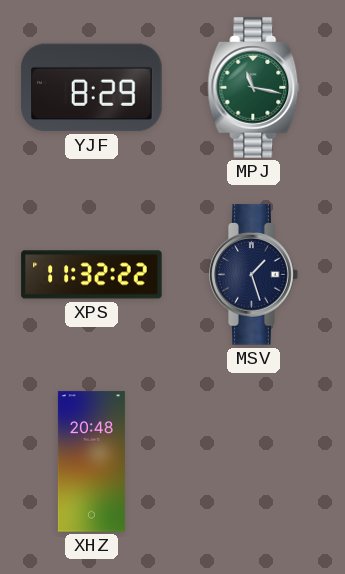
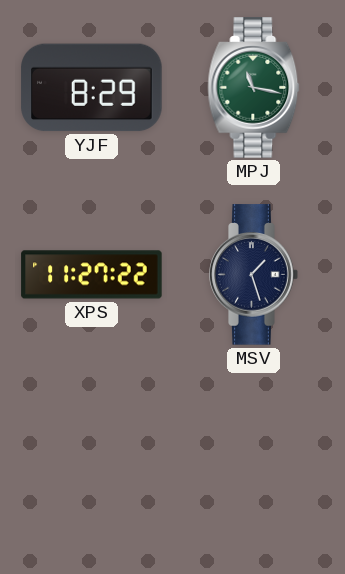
XPS: 11:32 -> 11:27 (92, 275)
XHZ: 20:48 -> none (91, 462)
